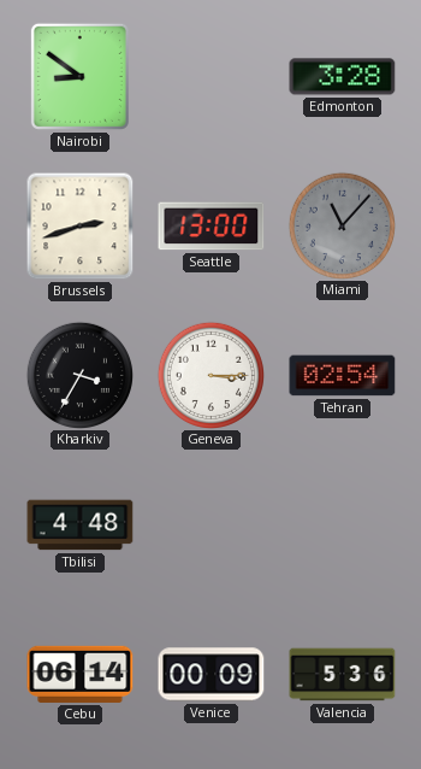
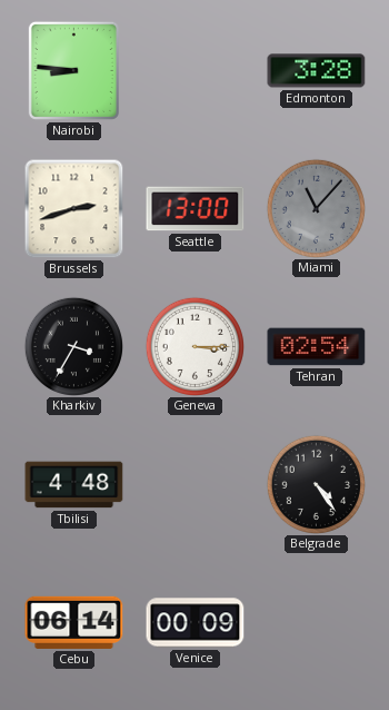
Nairobi: 8:51 -> 8:46 (73, 70)
Belgrade: none -> 4:24 (316, 484)
Valencia: 5:36 -> none (343, 675)
